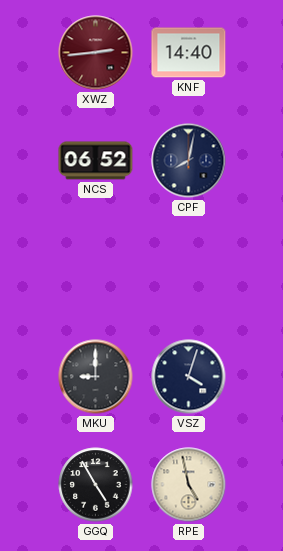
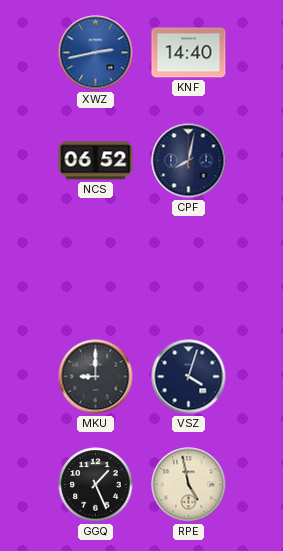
XWZ: 2:44 -> 2:43 (96, 53)
XWZ dial: burgundy -> blue (96, 53)
GGQ: 4:55 -> 1:26 (96, 485)
